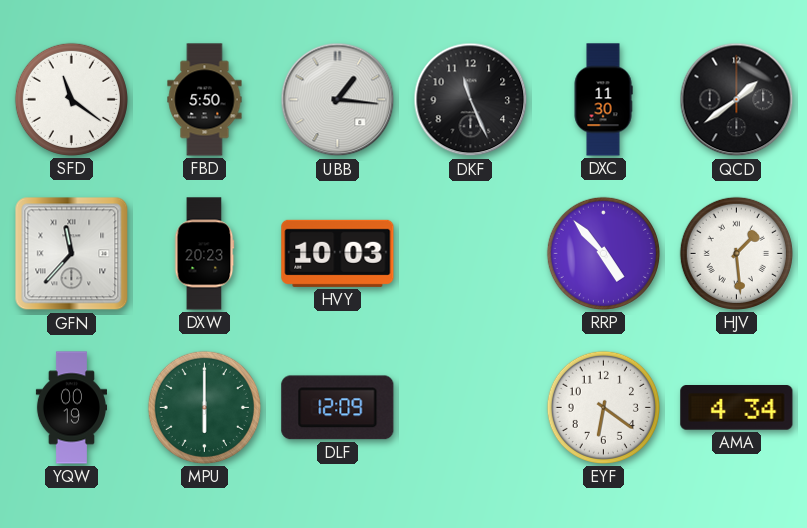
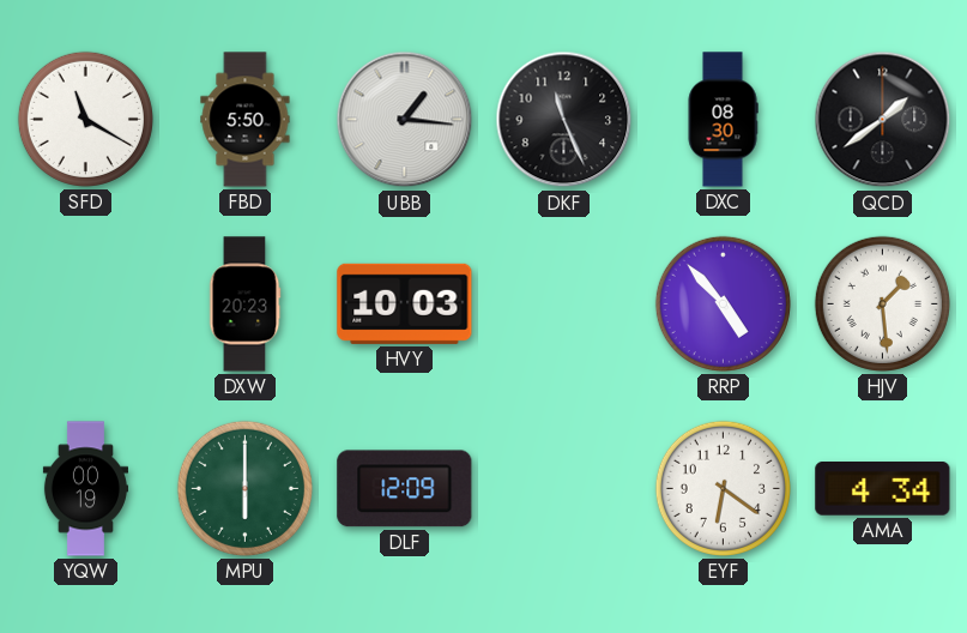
SFD: 11:21 -> 11:20 (85, 119)
DXC: 11:30 -> 08:30 (723, 120)
GFN: 11:37 -> none (72, 254)
